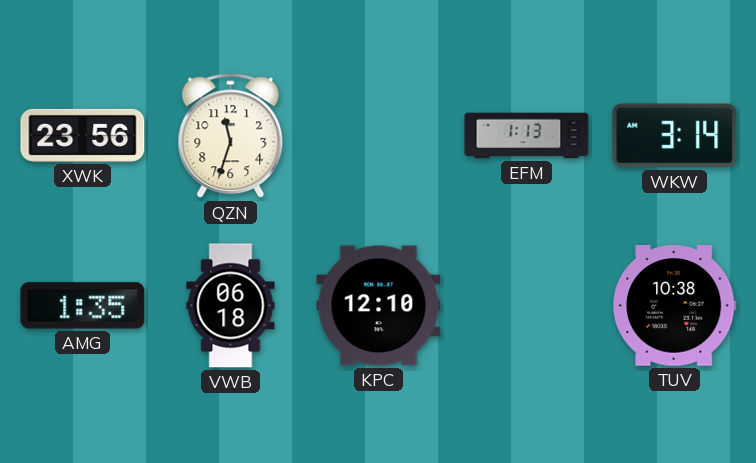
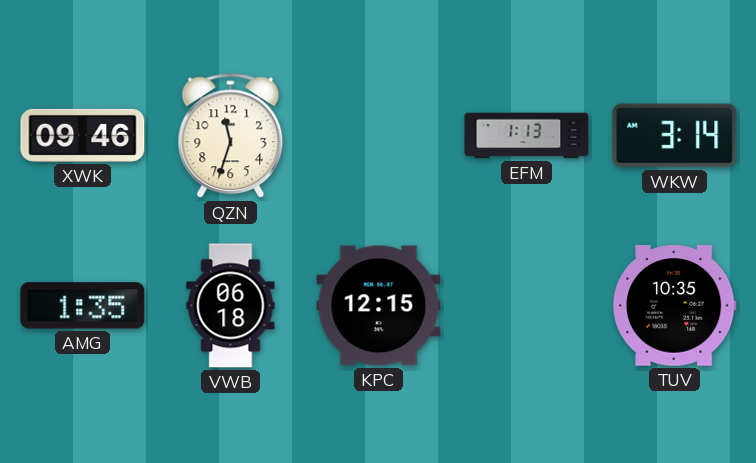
XWK: 23:56 -> 09:46 (83, 135)
KPC: 12:10 -> 12:15 (379, 306)
TUV: 10:38 -> 10:35 (675, 306)
